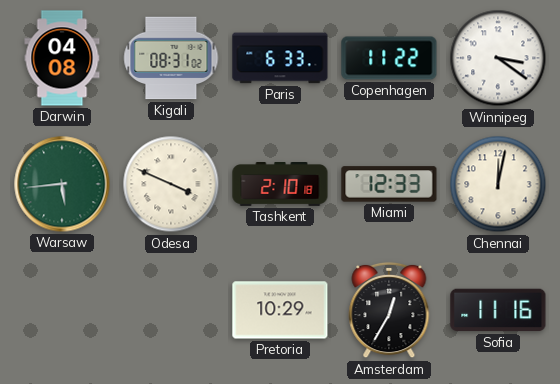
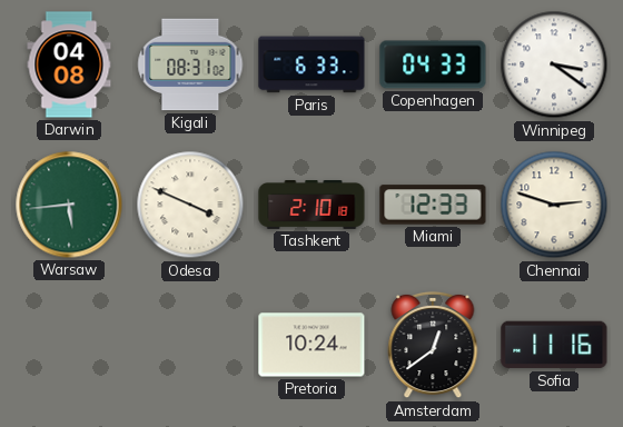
Copenhagen: 11:22 -> 04:33 (433, 64)
Chennai: 12:02 -> 2:48 (554, 205)
Pretoria: 10:29 -> 10:24 (311, 345)
Amsterdam: 12:35 -> 12:39 (433, 345)
